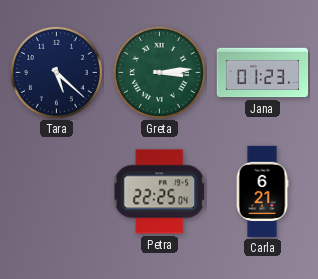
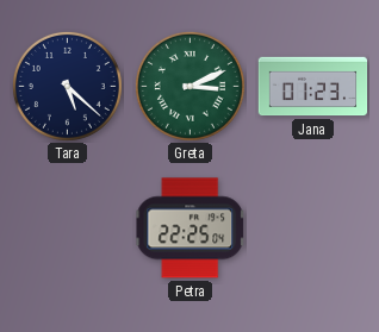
Greta: 3:14 -> 3:11 (189, 86)
Carla: 6:21 -> none (262, 192)
